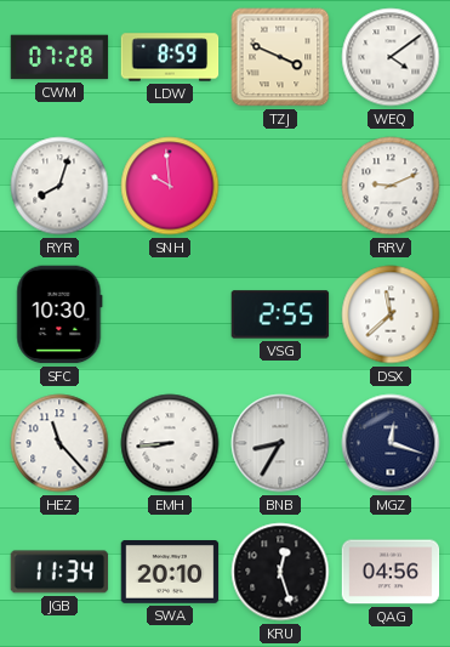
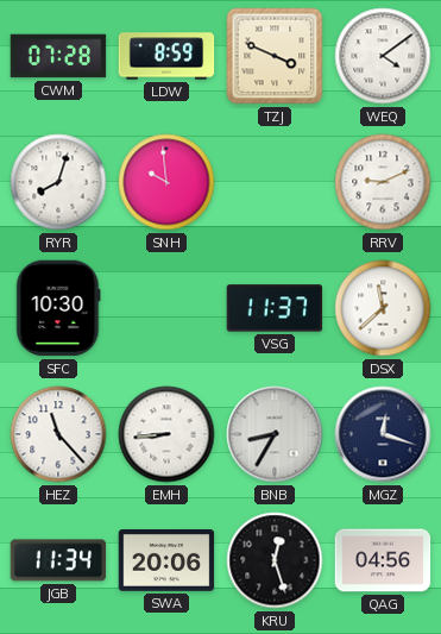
VSG: 2:55 -> 11:37 (275, 308)
SWA: 20:10 -> 20:06 (166, 561)
